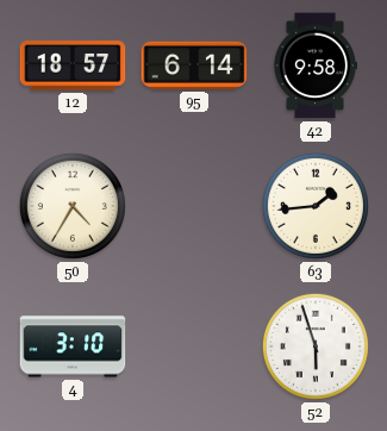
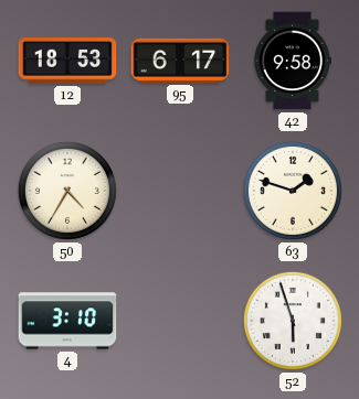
12: 18:57 -> 18:53 (67, 61)
95: 6:14 -> 6:17 (180, 61)
63: 1:44 -> 1:48 (293, 191)
